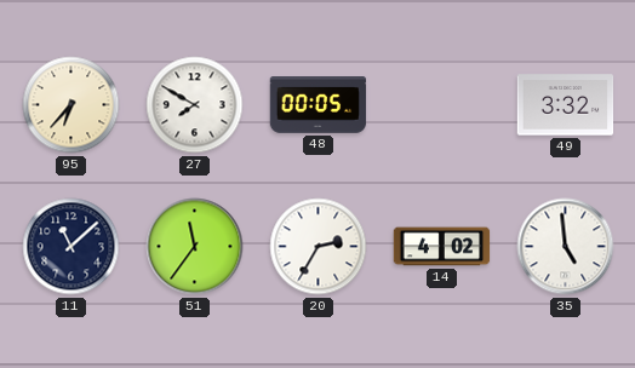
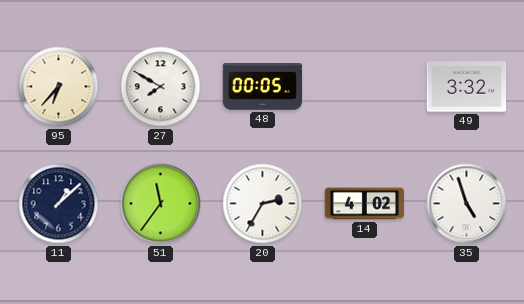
11: 11:08 -> 1:08 (59, 204)
35: 4:59 -> 4:57 (467, 204)
